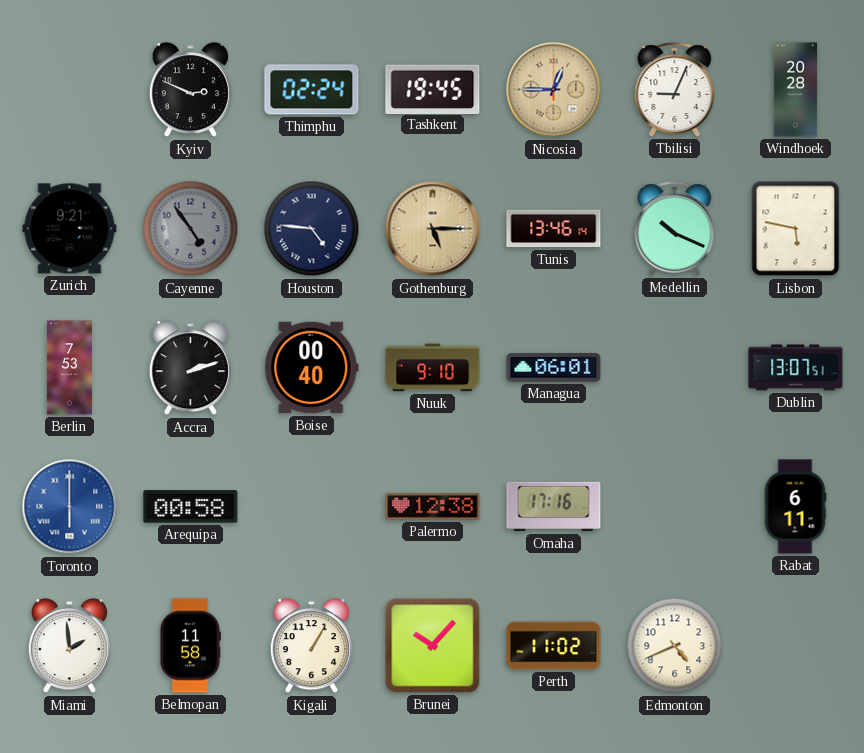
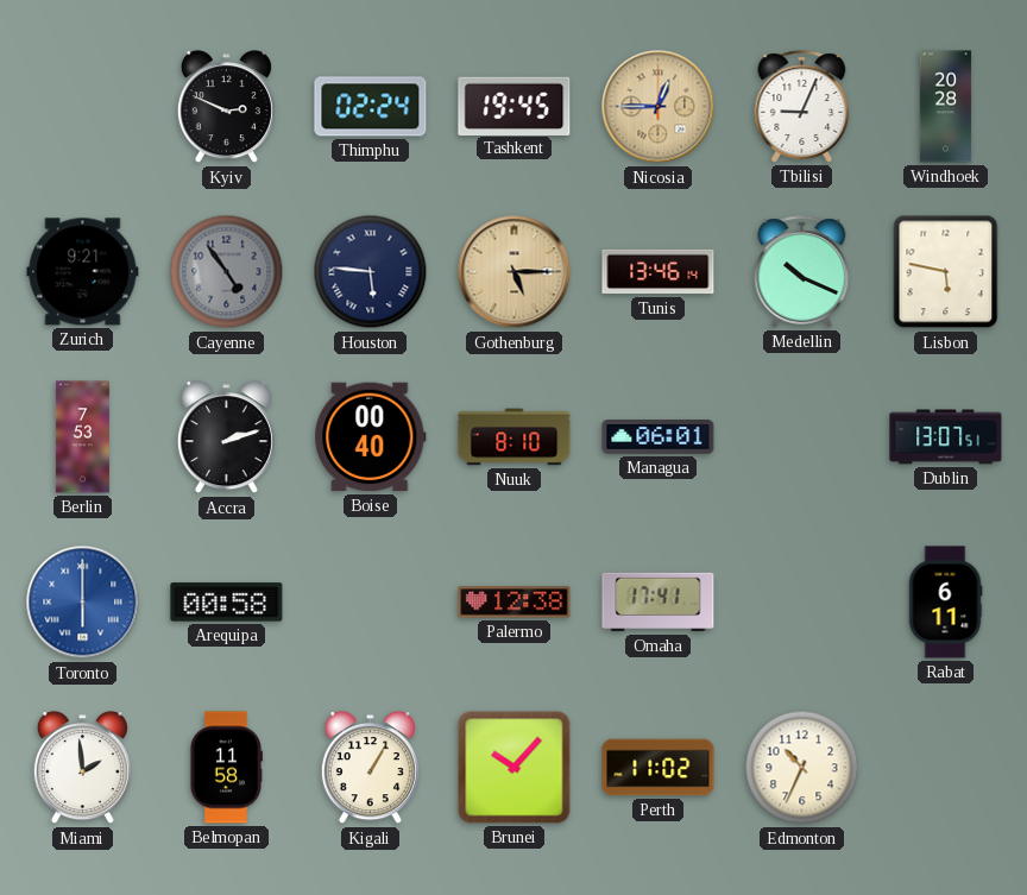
Houston: 4:46 -> 5:46 (371, 272)
Nuuk: 9:10 -> 8:10 (515, 437)
Omaha: 17:16 -> 17:41 (659, 603)
Edmonton: 4:41 -> 10:34 (802, 768)
